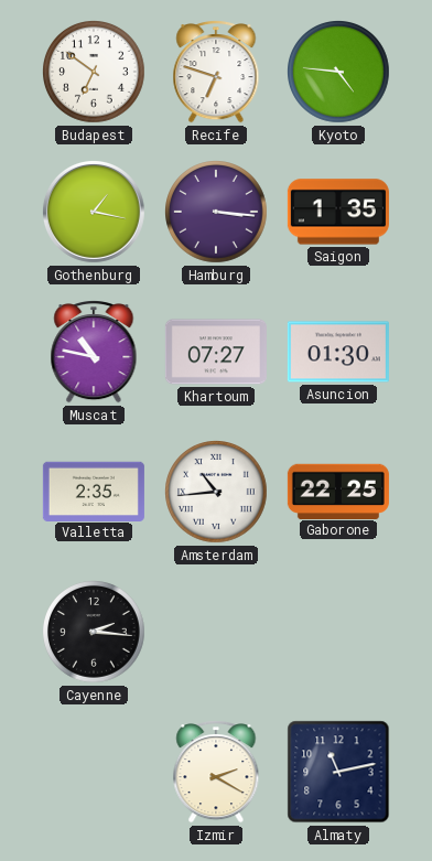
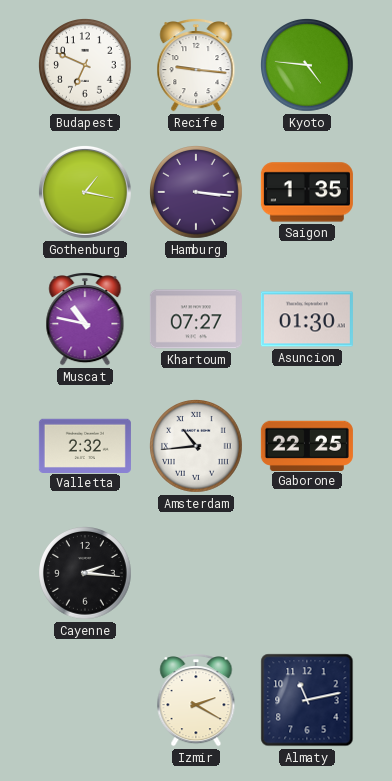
Budapest: 6:51 -> 6:49 (85, 65)
Recife: 6:48 -> 9:16 (196, 66)
Valletta: 2:35 -> 2:32 (85, 445)
